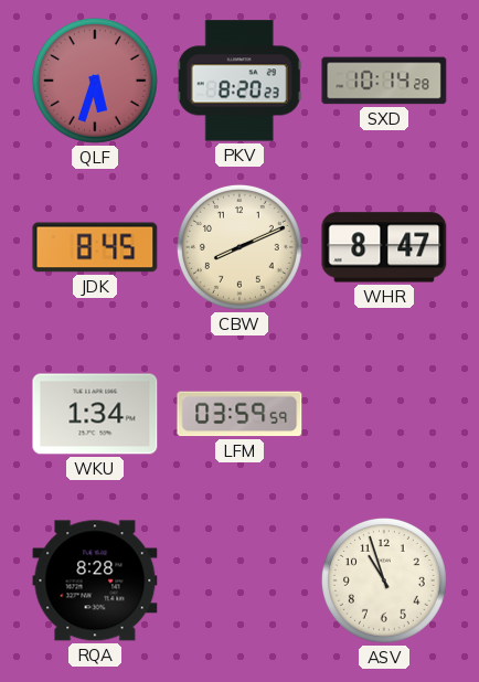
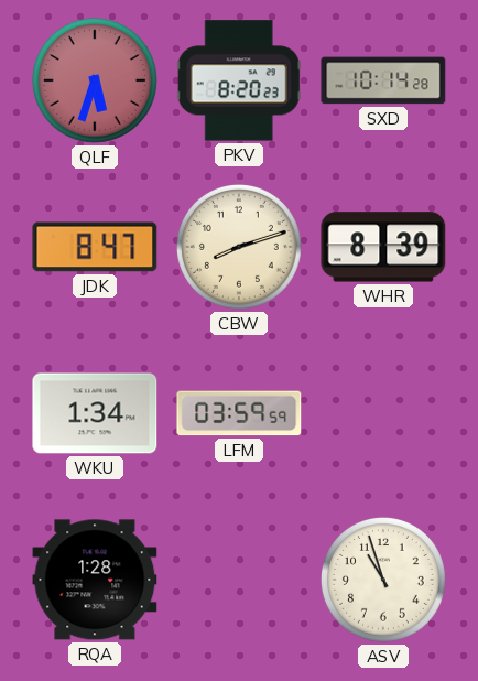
JDK: 8:45 -> 8:47 (95, 247)
CBW: 8:11 -> 8:12 (239, 247)
WHR: 8:47 -> 8:39 (383, 247)
RQA: 8:28 -> 1:28 (95, 580)
